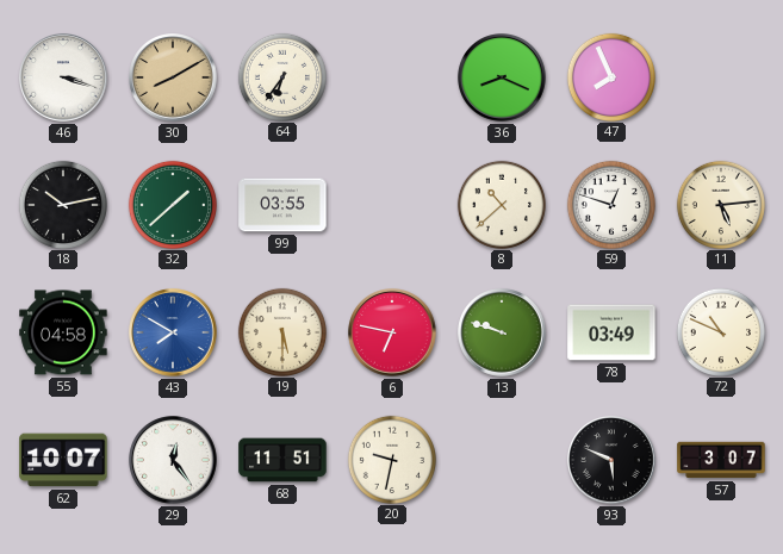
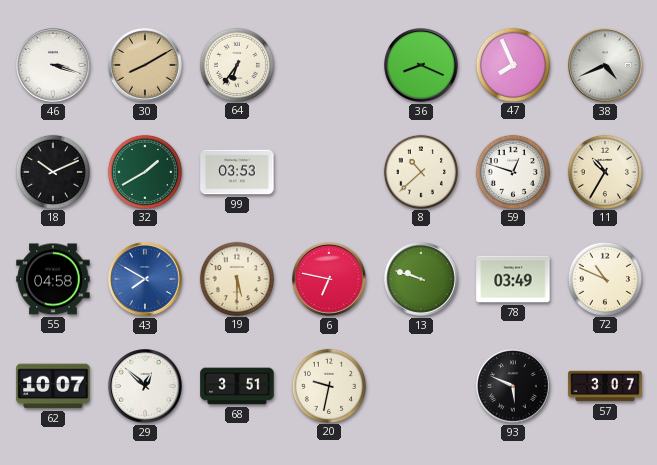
38: none -> 4:41 (605, 65)
18: 10:13 -> 10:11 (52, 171)
32: 1:38 -> 1:40 (144, 171)
99: 03:55 -> 03:53 (237, 172)
11: 5:14 -> 10:35 (604, 171)
29: 12:24 -> 12:52 (145, 386)
68: 11:51 -> 3:51 (237, 386)
